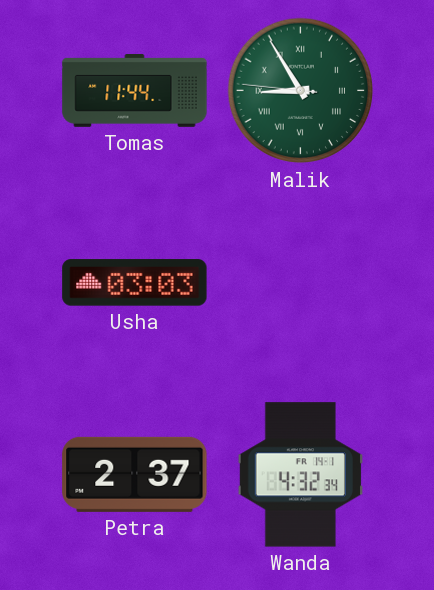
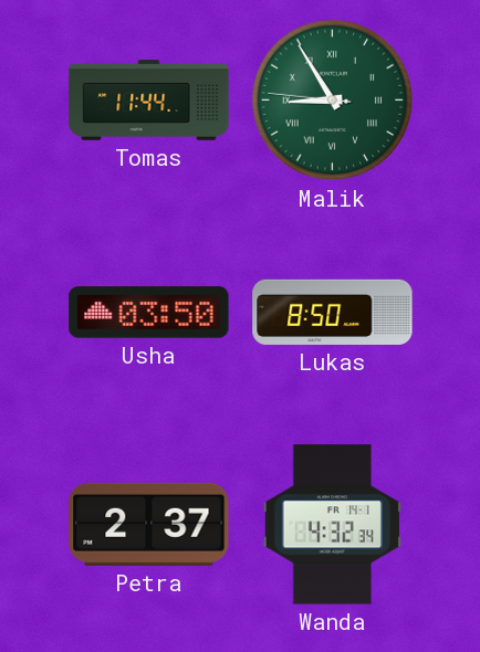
Usha: 03:03 -> 03:50 (149, 313)
Lukas: none -> 8:50 (333, 312)
